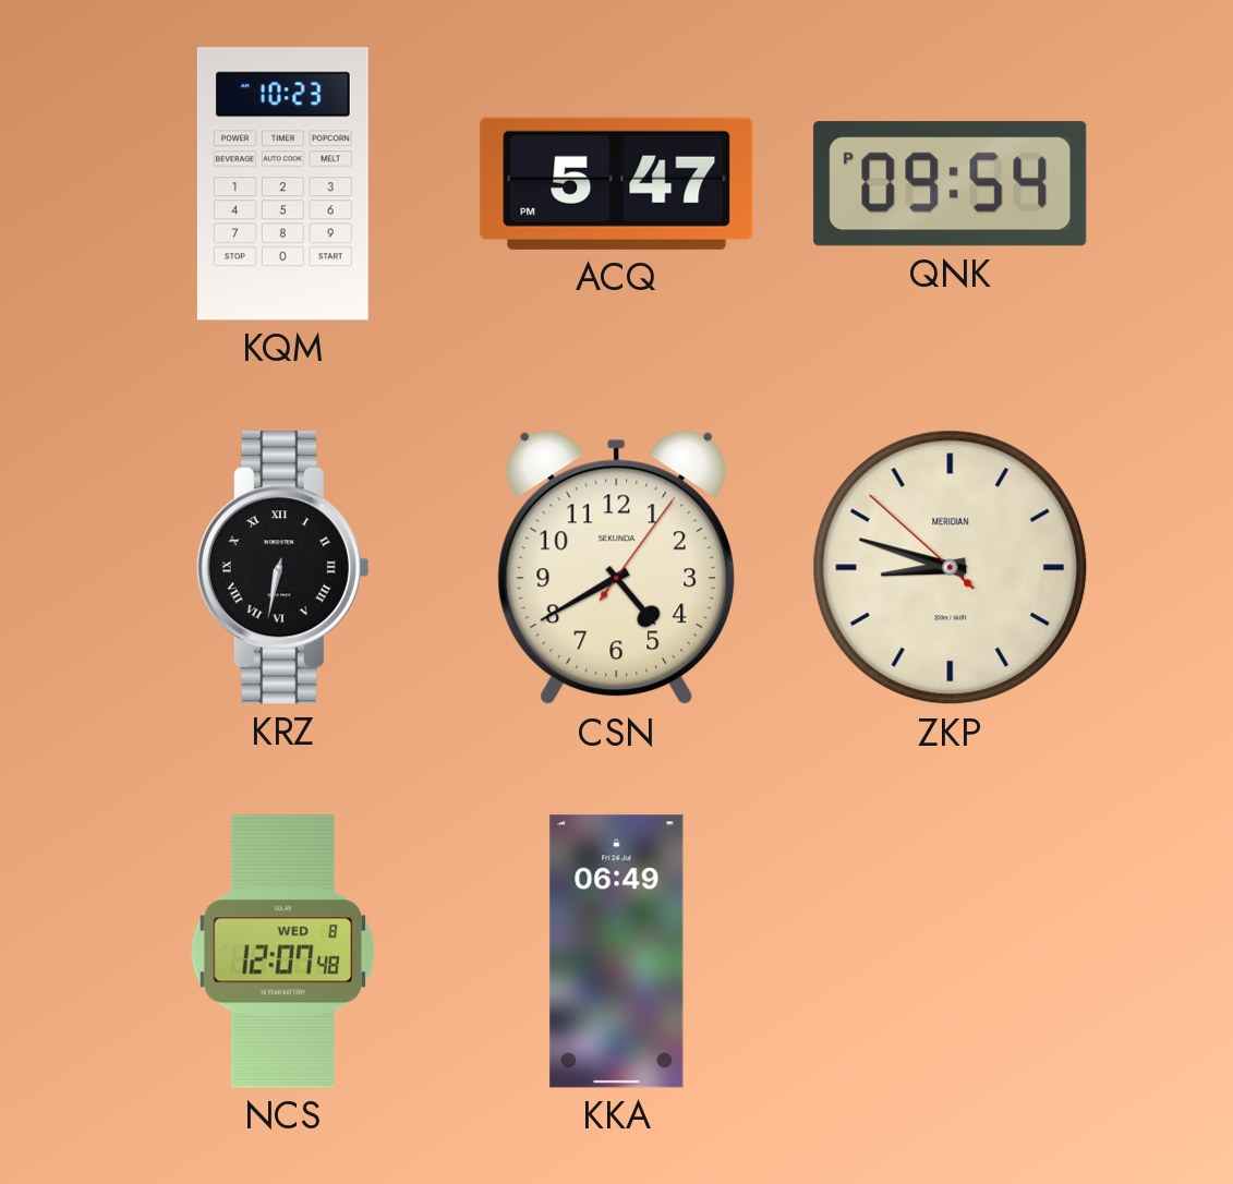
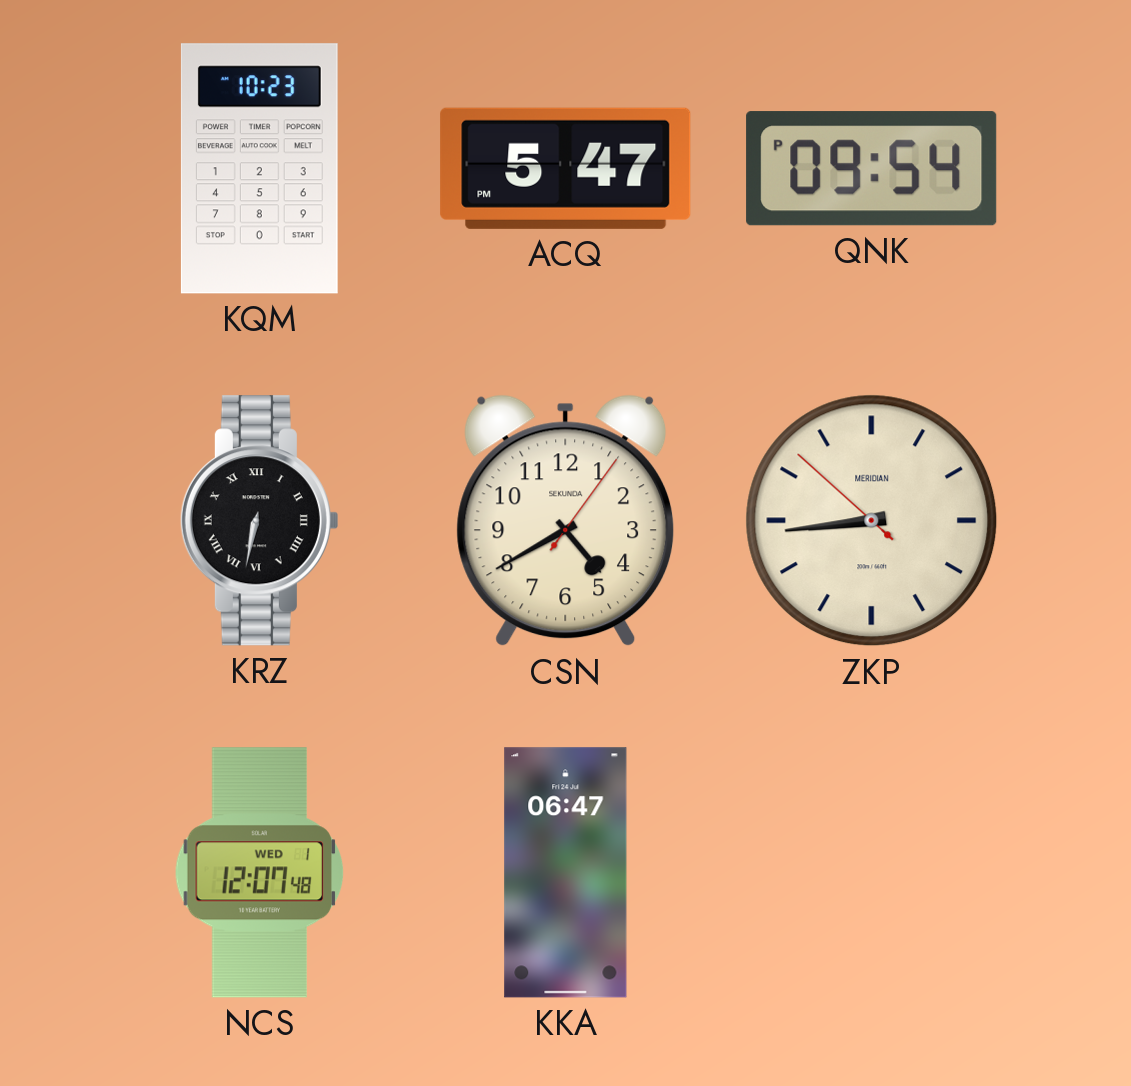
ZKP: 8:47 -> 8:43 (872, 521)
NCS date: WED 8 -> WED 1 (260, 873)
KKA: 06:49 -> 06:47 (566, 873)
